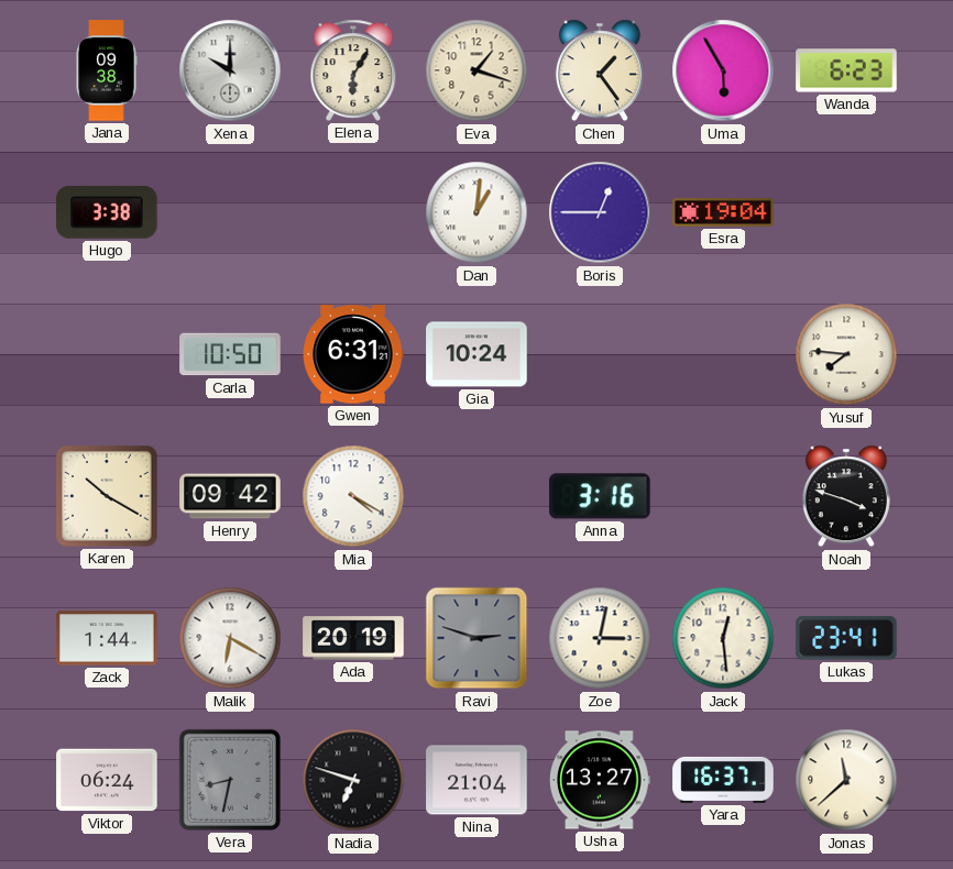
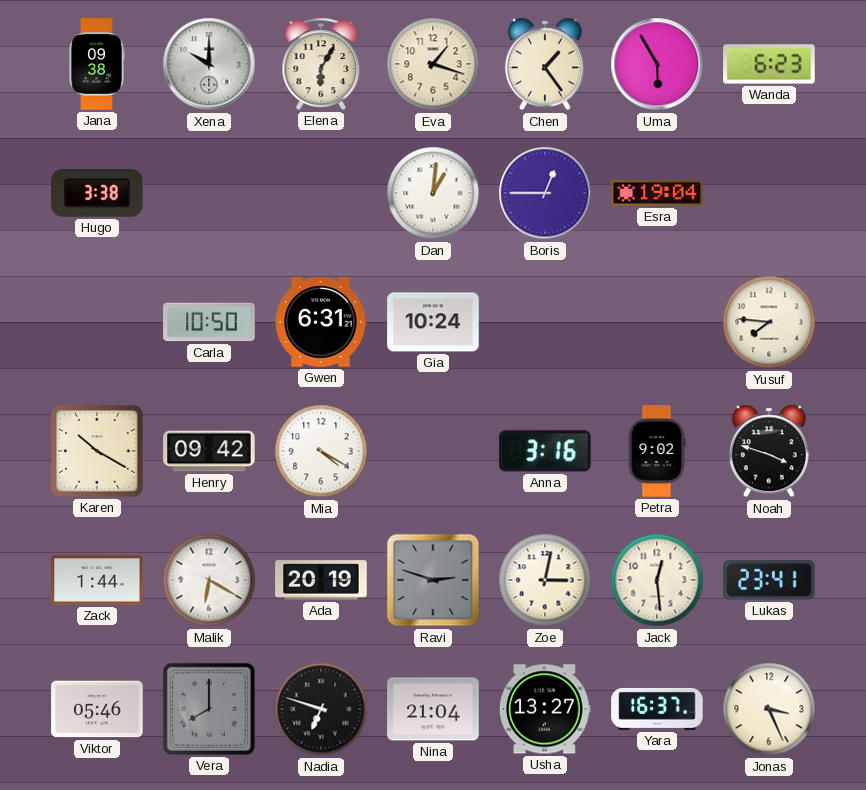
Petra: none -> 9:02 (657, 451)
Viktor: 06:24 -> 05:46 (97, 709)
Vera: 8:32 -> 8:00 (209, 709)
Jonas: 11:38 -> 3:26 (769, 709)
